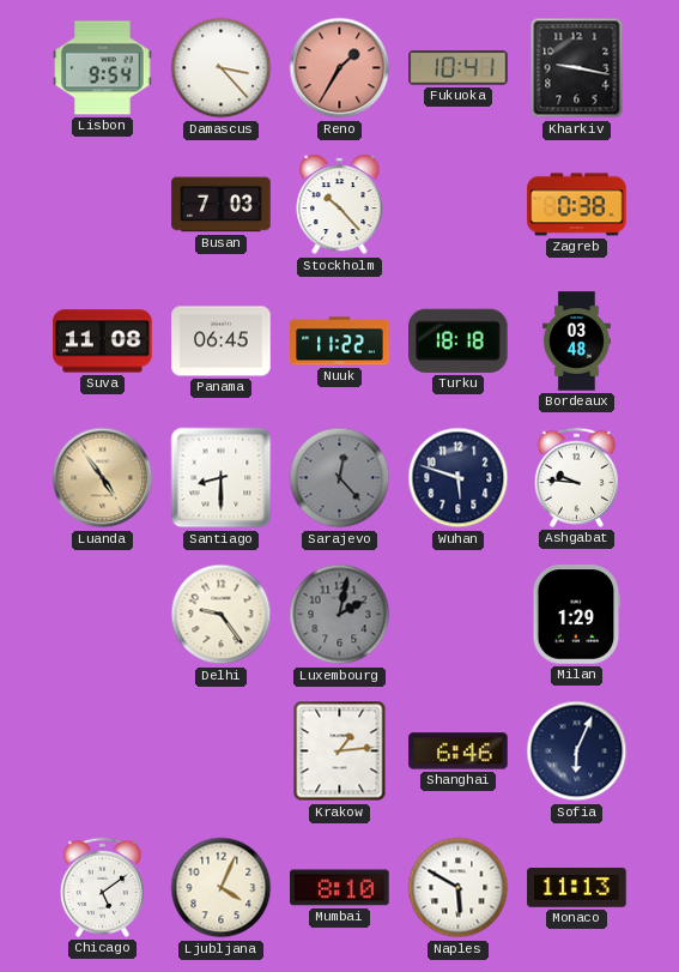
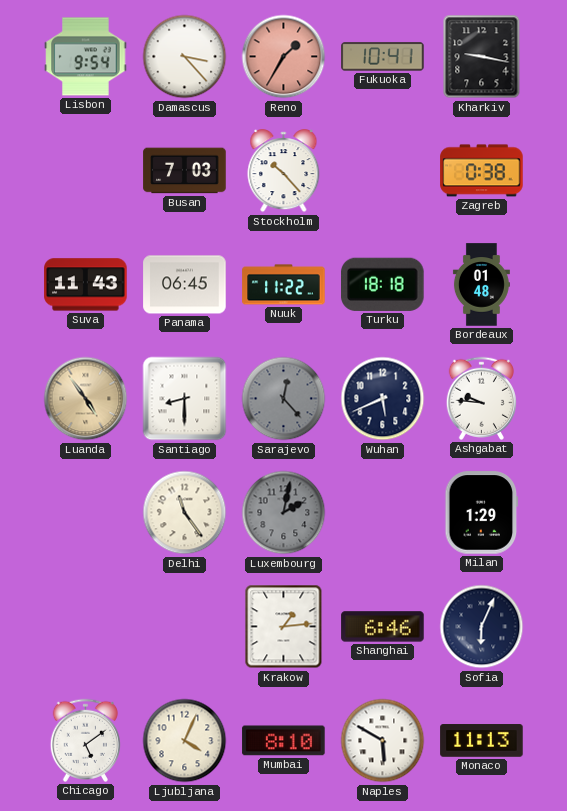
Suva: 11:08 -> 11:43 (86, 285)
Bordeaux: 03:48 -> 01:48 (481, 285)
Wuhan: 5:48 -> 5:41 (383, 399)
Delhi: 9:24 -> 11:24 (185, 513)
